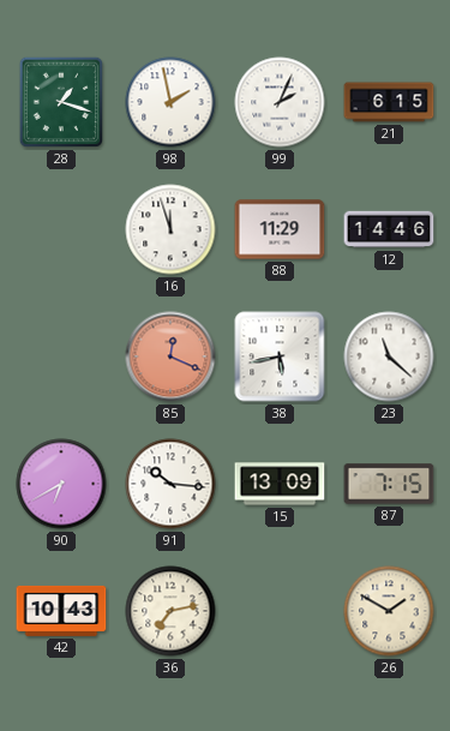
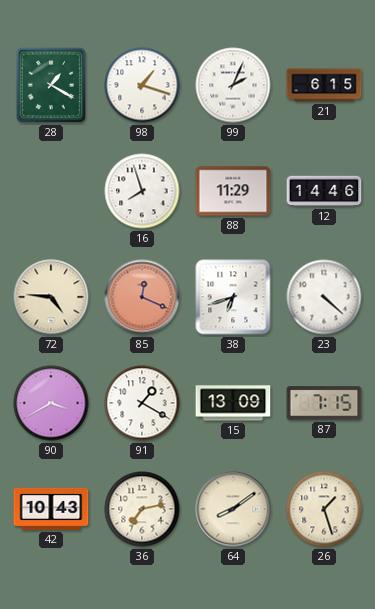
28: 1:18 -> 1:20 (51, 85)
98: 1:58 -> 1:18 (142, 85)
16: 11:57 -> 7:57 (142, 191)
72: none -> 4:46 (51, 297)
38: 5:43 -> 6:42 (233, 297)
23: 11:22 -> 4:22 (324, 297)
90: 6:40 -> 3:40 (51, 403)
91: 10:16 -> 1:20 (142, 403)
64: none -> 8:09 (233, 509)
26: 1:50 -> 1:27 (324, 509)
